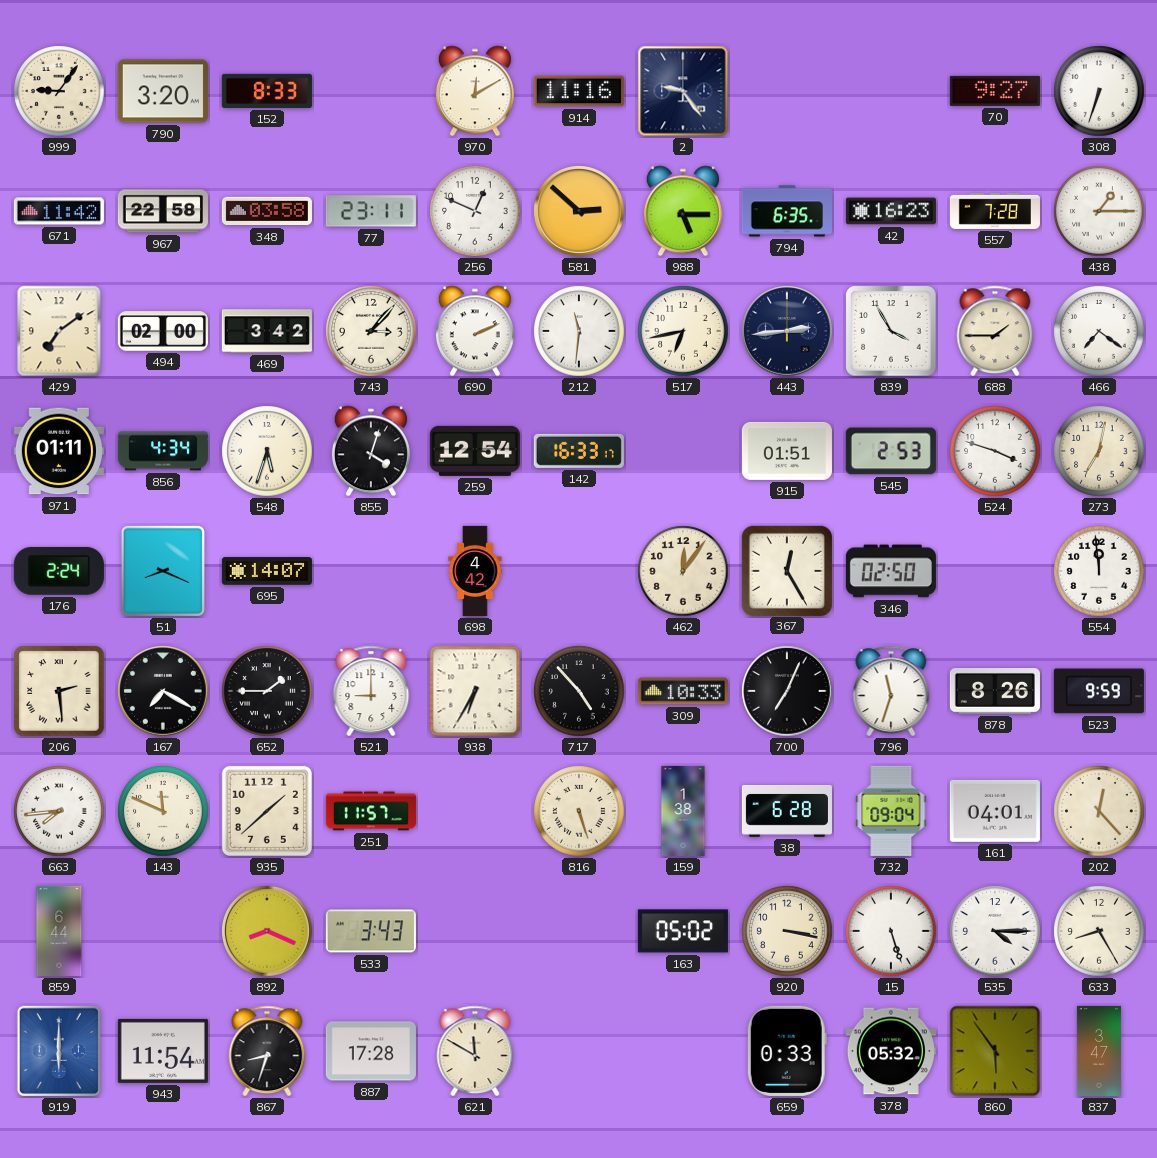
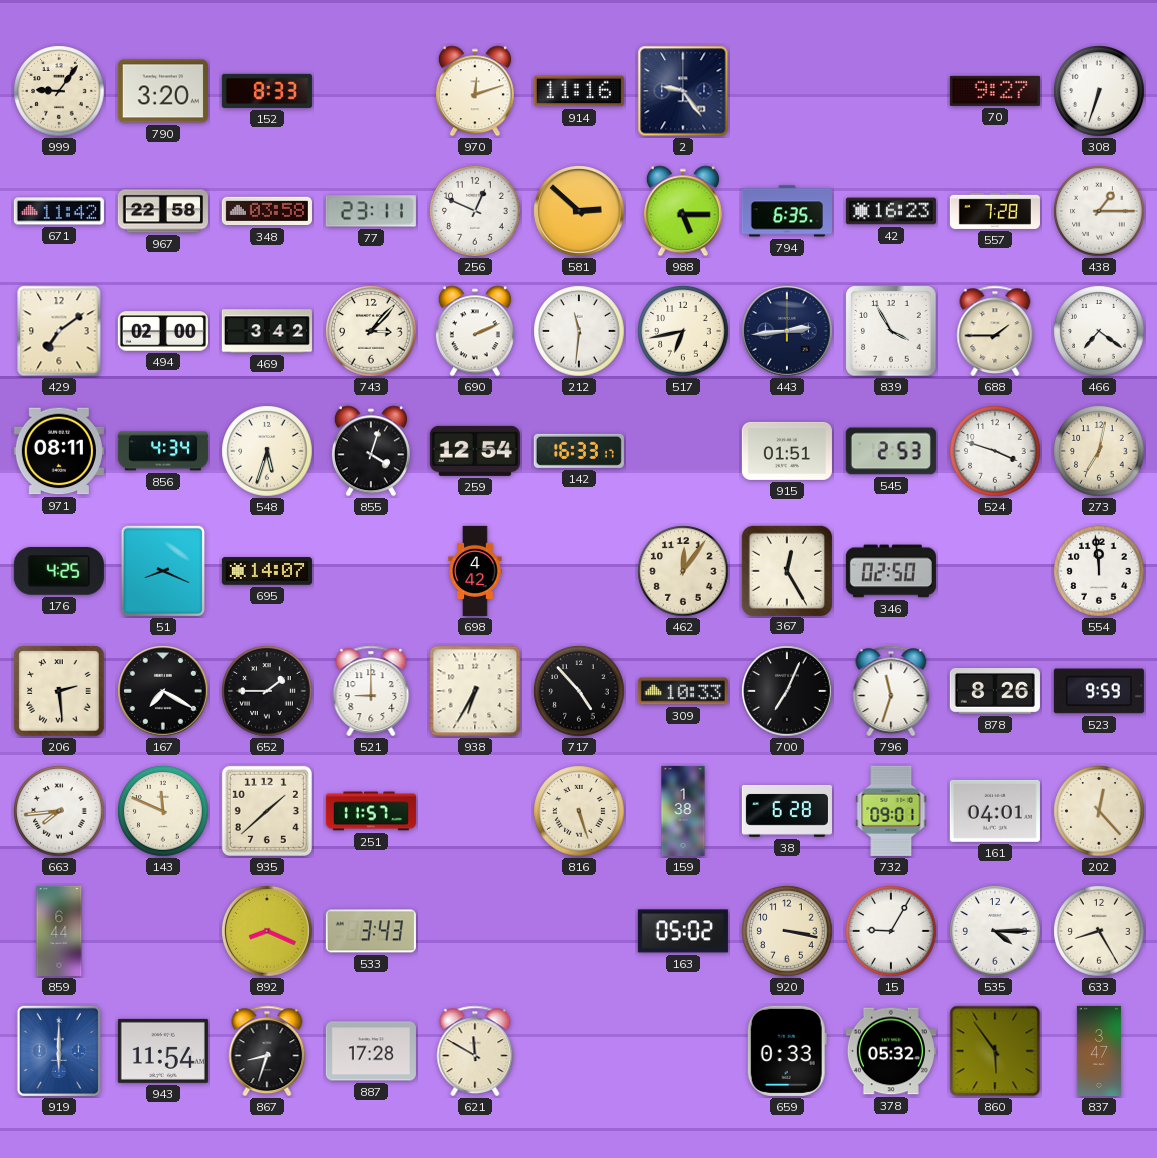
970: 12:10 -> 12:12 (475, 91)
971: 01:11 -> 08:11 (59, 451)
176: 2:24 -> 4:25 (59, 571)
732: 09:04 -> 09:01 (891, 811)
15: 5:27 -> 9:05 (891, 931)
